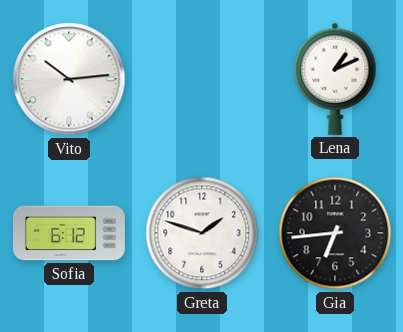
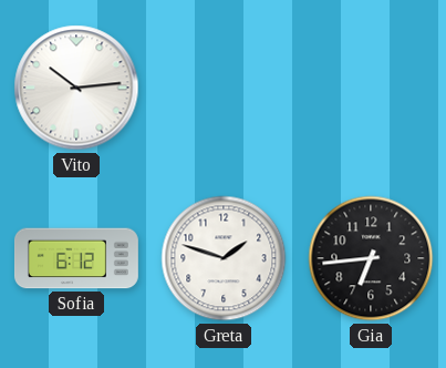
Lena: 1:11 -> none (335, 79)
